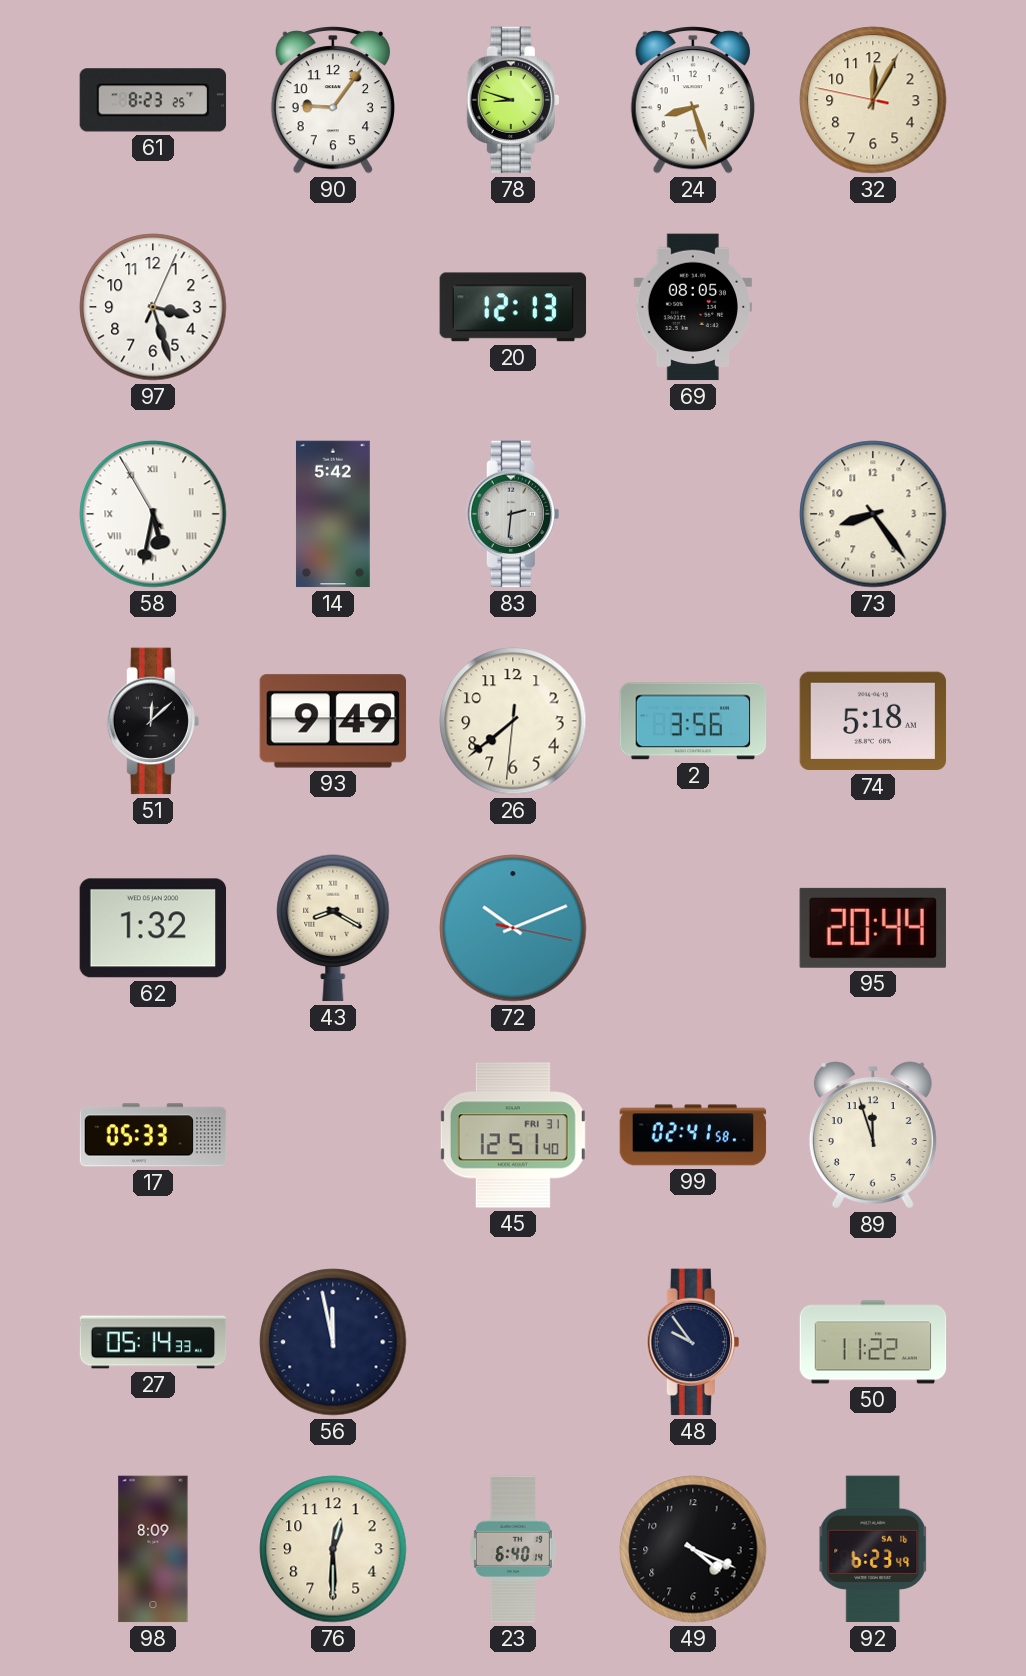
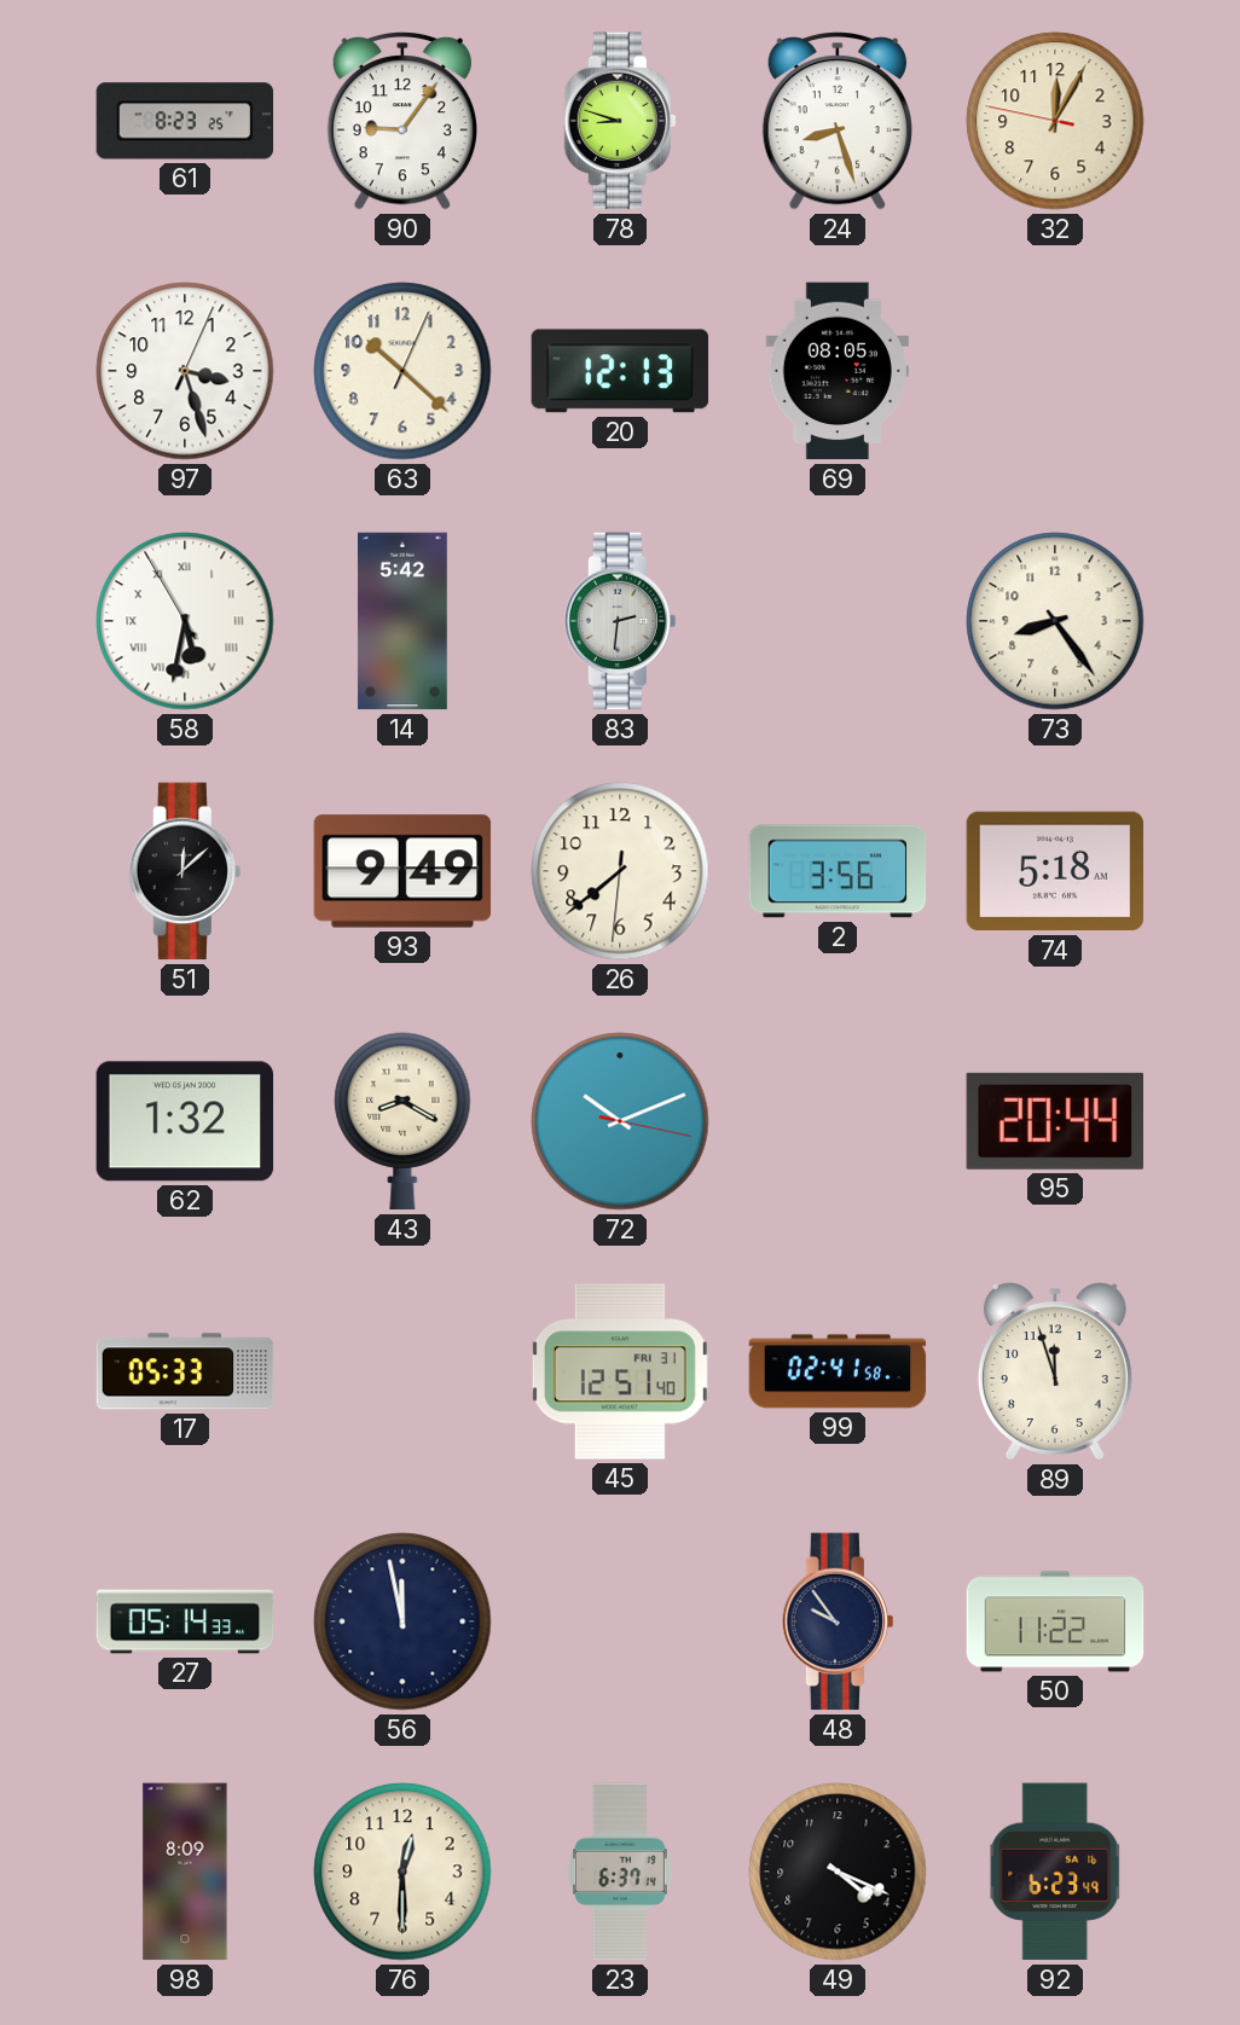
63: none -> 10:22 (402, 371)
23: 6:40 -> 6:37 (620, 1872)
